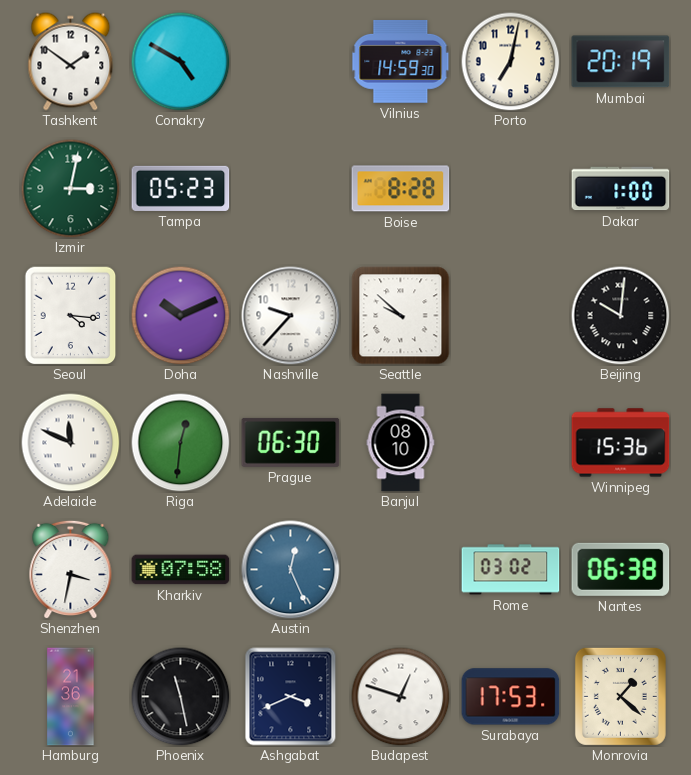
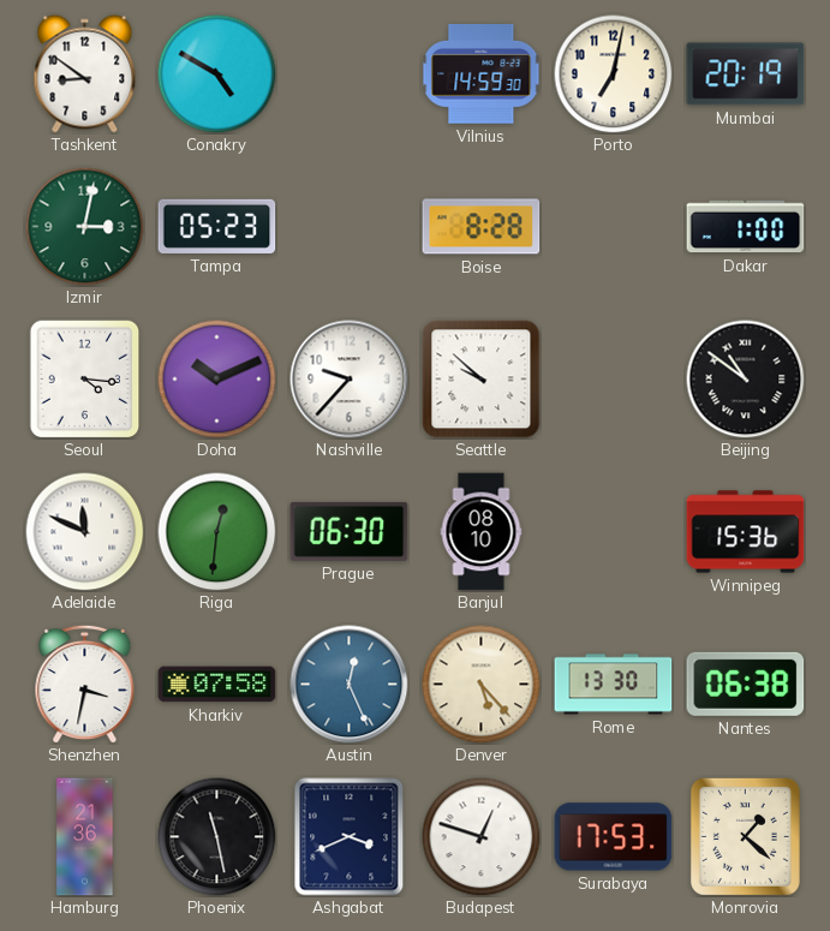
Tashkent: 1:51 -> 8:51 (85, 74)
Beijing: 10:01 -> 10:51 (746, 380)
Denver: none -> 5:23 (482, 685)
Rome: 03:02 -> 13:30 (614, 685)
